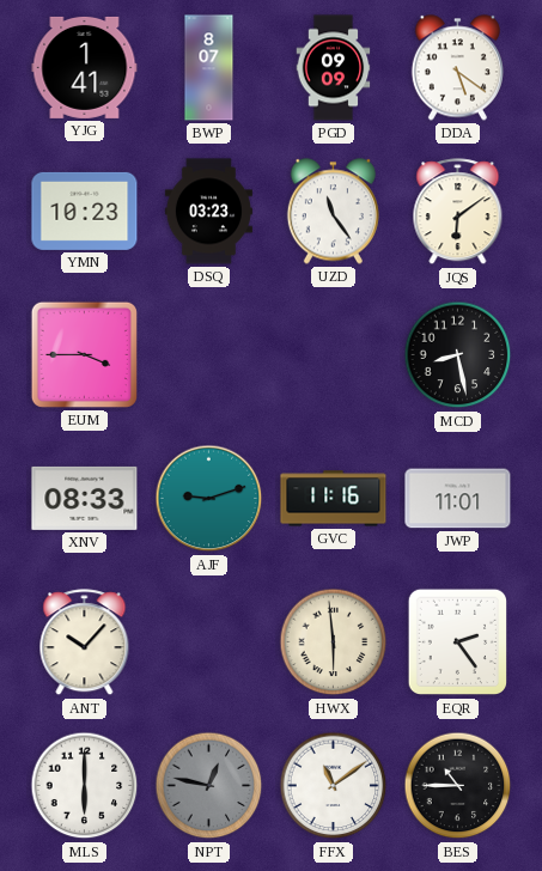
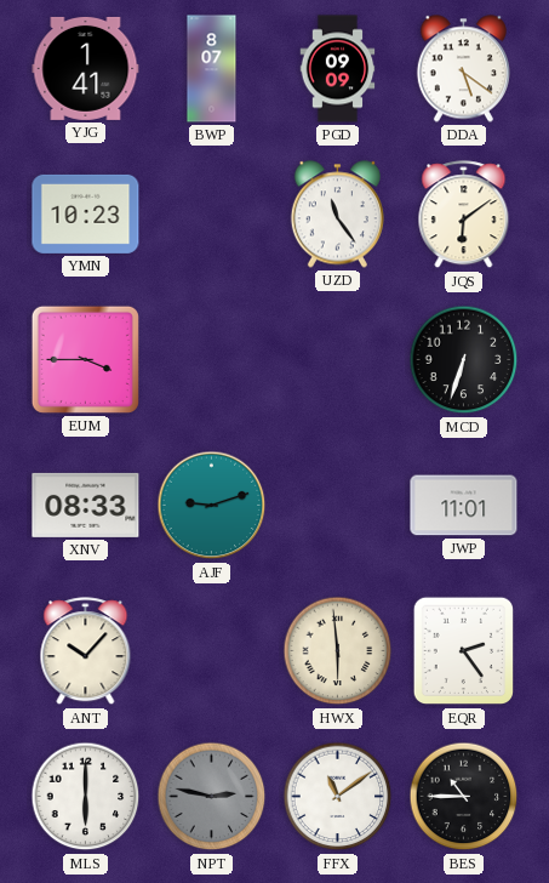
DSQ: 03:23 -> none (208, 212)
MCD: 8:28 -> 6:33 (464, 360)
GVC: 11:16 -> none (334, 499)
NPT: 12:47 -> 2:47 (212, 797)
